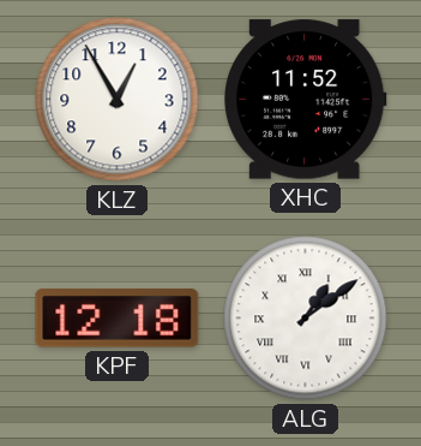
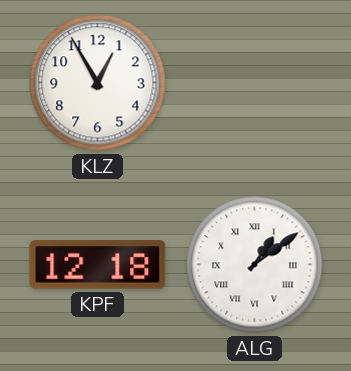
XHC: 11:52 -> none (305, 100)
